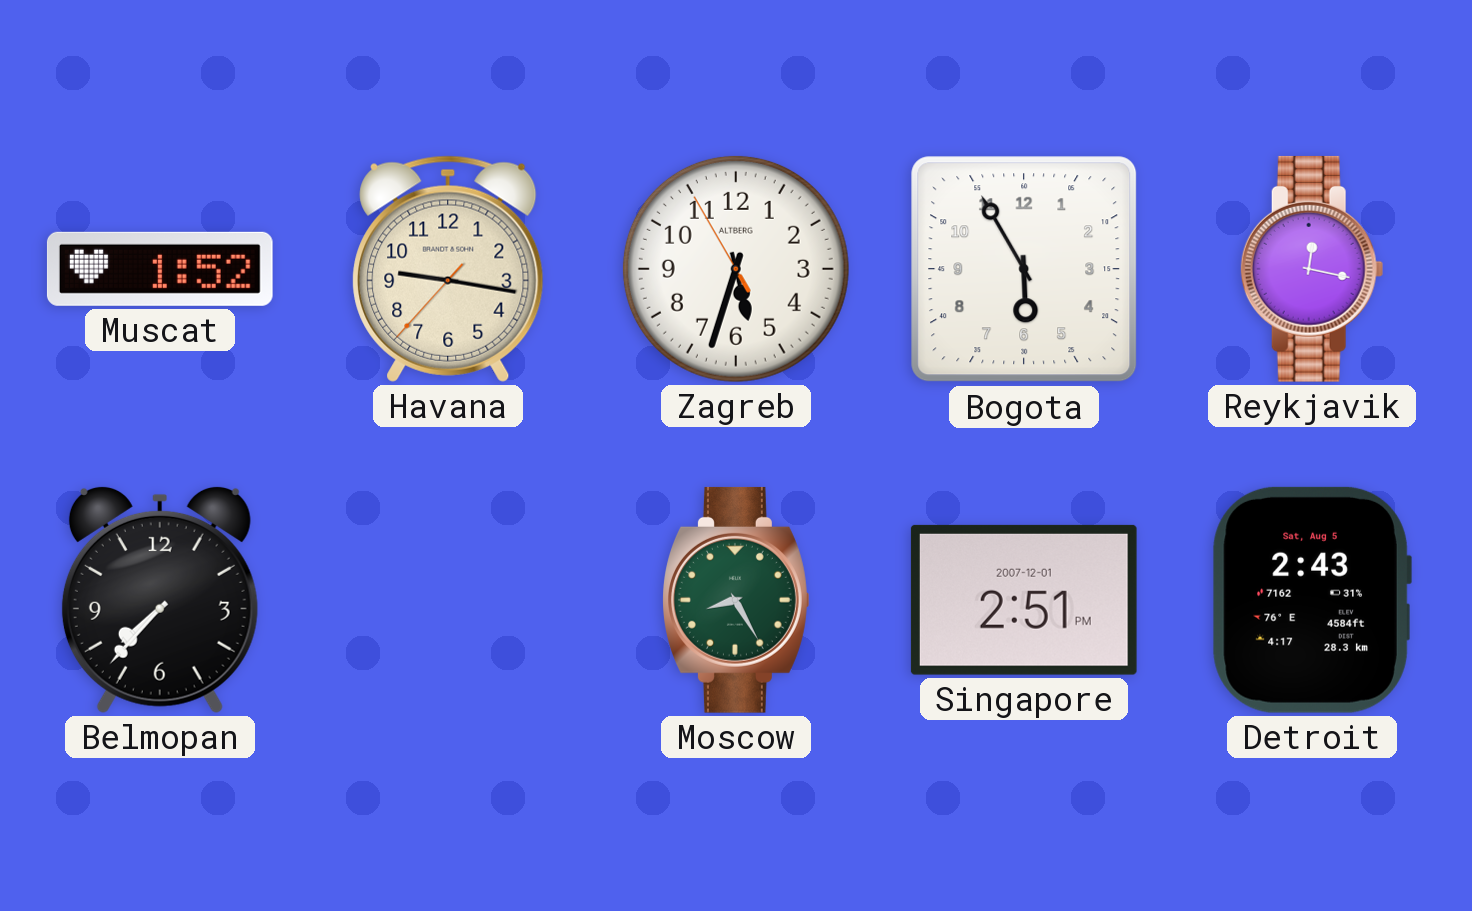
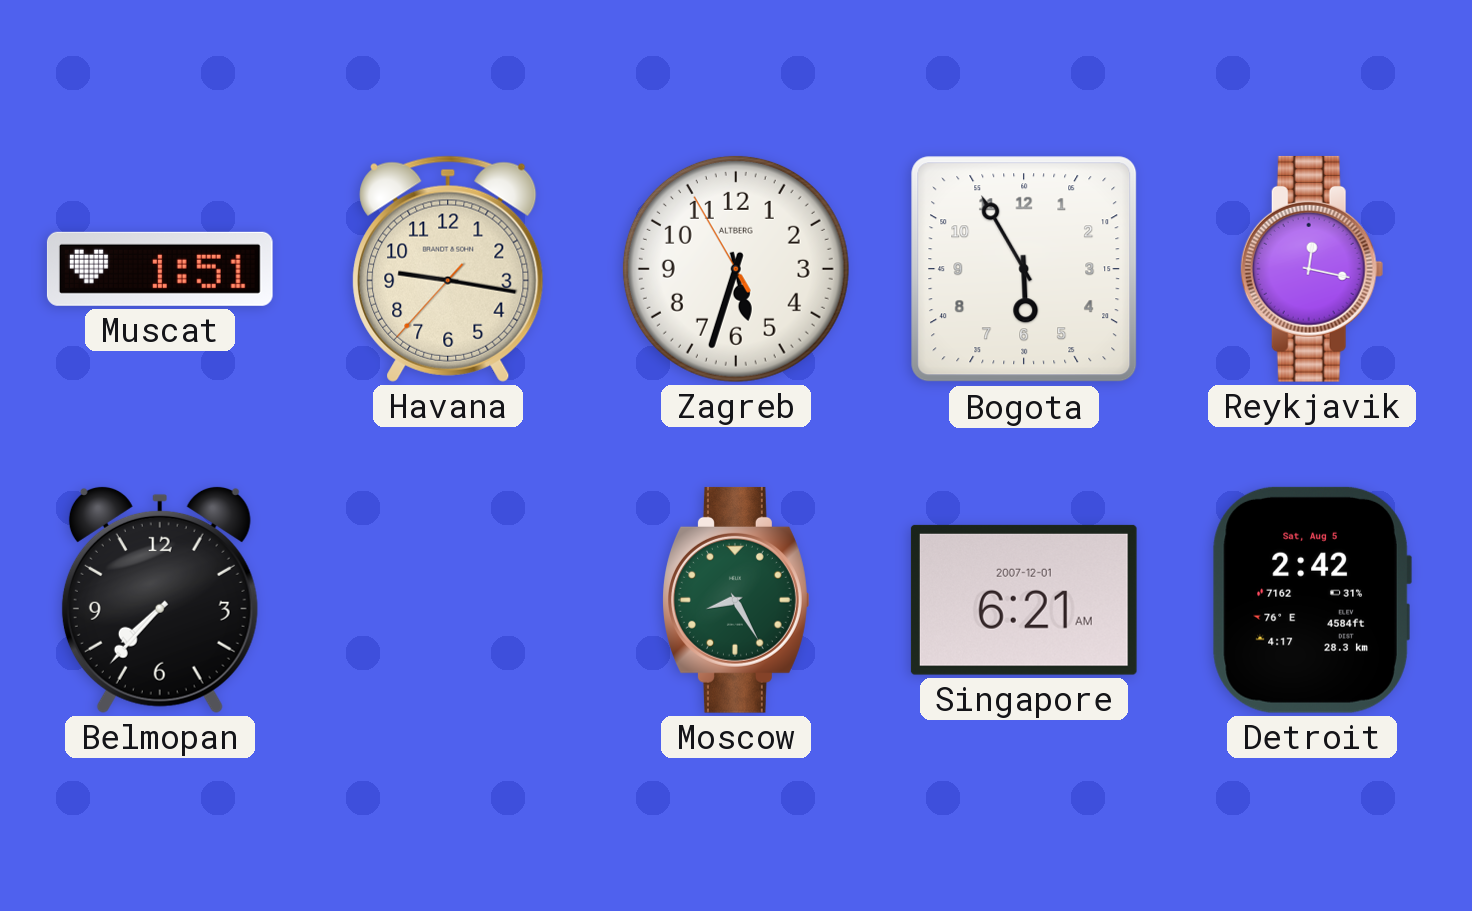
Muscat: 1:52 -> 1:51 (160, 269)
Singapore: 2:51 -> 6:21 (1024, 600)
Detroit: 2:43 -> 2:42 (1312, 600)
